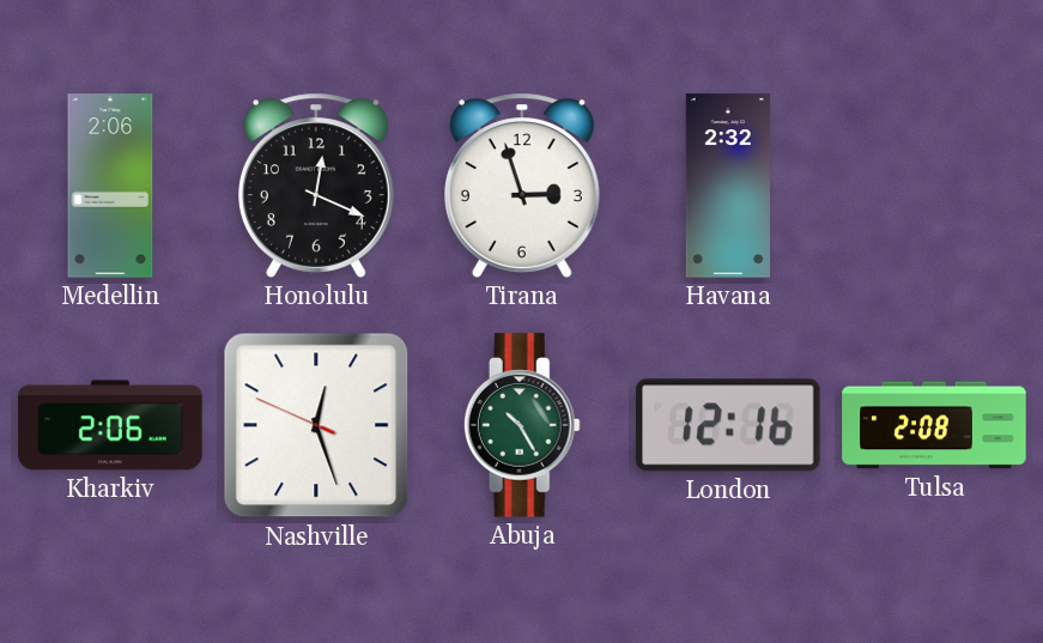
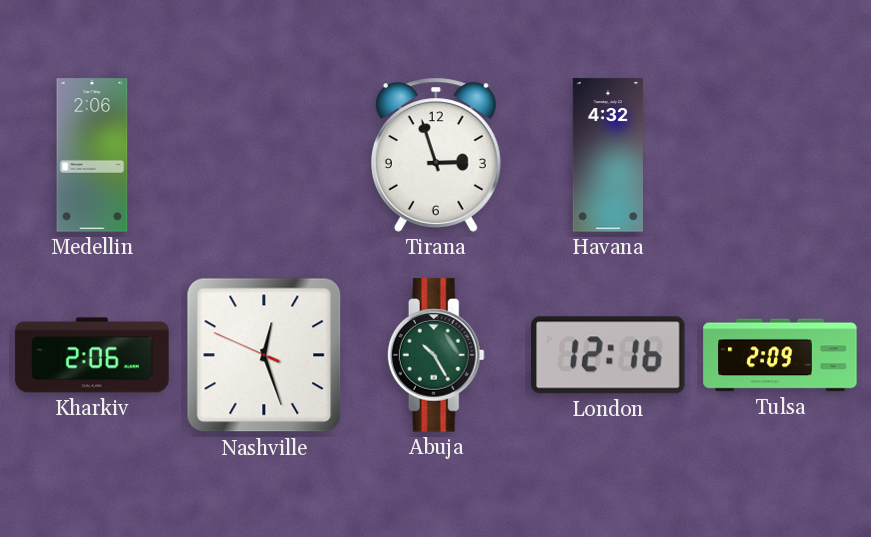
Honolulu: 12:19 -> none (316, 186)
Havana: 2:32 -> 4:32 (607, 155)
Tulsa: 2:08 -> 2:09 (780, 355)
